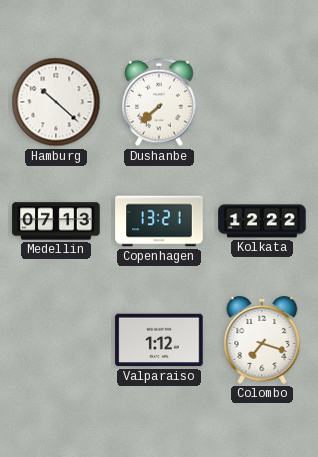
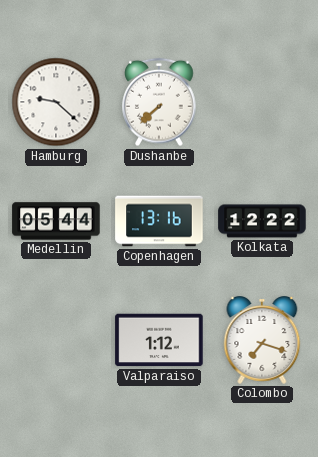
Hamburg: 10:22 -> 9:22 (56, 102)
Medellin: 07:13 -> 05:44 (56, 221)
Copenhagen: 13:21 -> 13:16 (159, 221)
